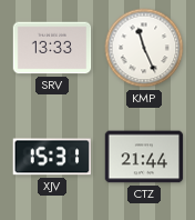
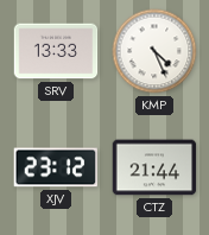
KMP: 11:26 -> 4:26 (154, 51)
XJV: 15:31 -> 23:12 (55, 167)
